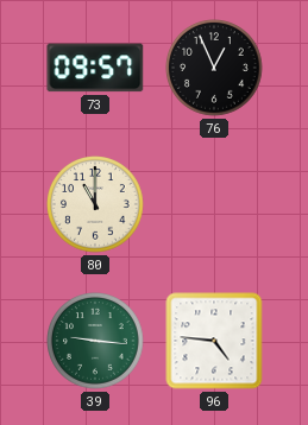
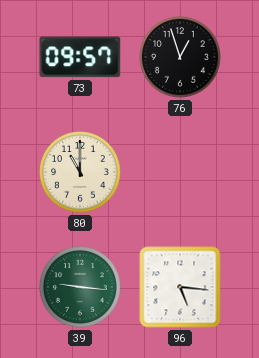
76: 12:56 -> 12:57 (181, 58)
96: 4:46 -> 5:16 (180, 287)
